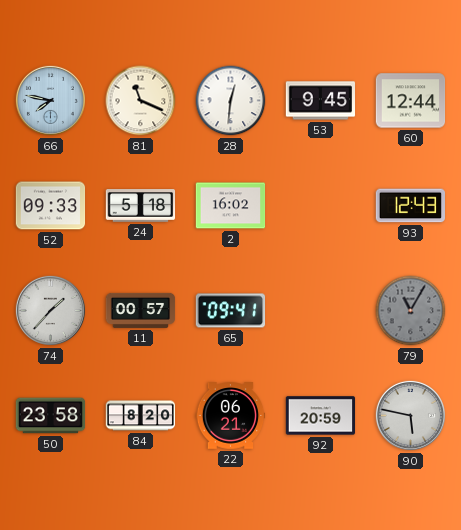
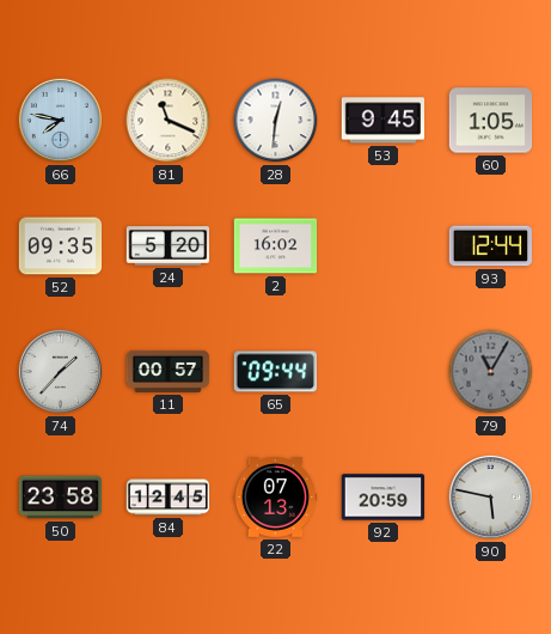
60: 12:44 -> 1:05 (491, 121)
52: 09:33 -> 09:35 (61, 246)
24: 5:18 -> 5:20 (169, 246)
93: 12:43 -> 12:44 (491, 246)
65: 09:41 -> 09:44 (276, 372)
84: 8:20 -> 12:45 (169, 498)
22: 06:21 -> 07:13 (276, 498)
